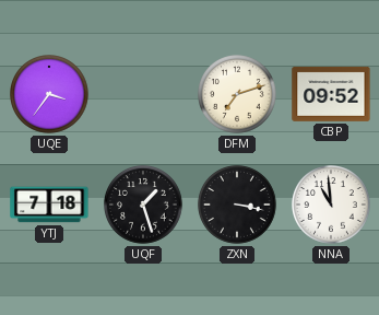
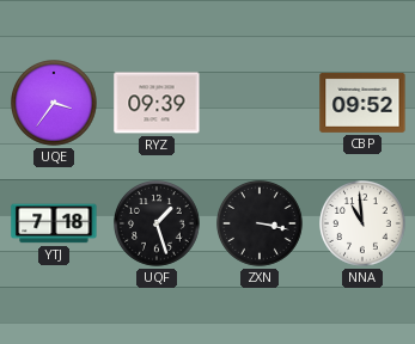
RYZ: none -> 09:39 (157, 103)
DFM: 7:12 -> none (238, 95)
